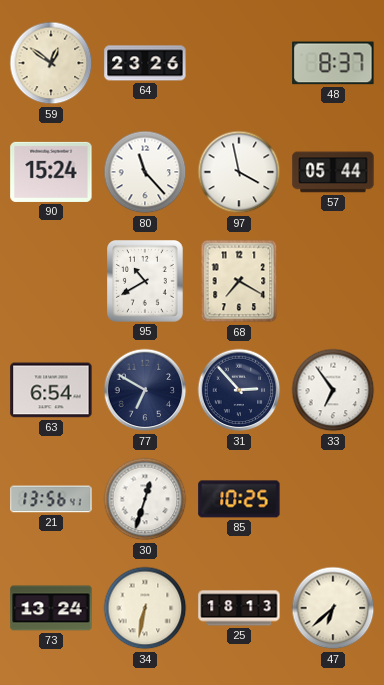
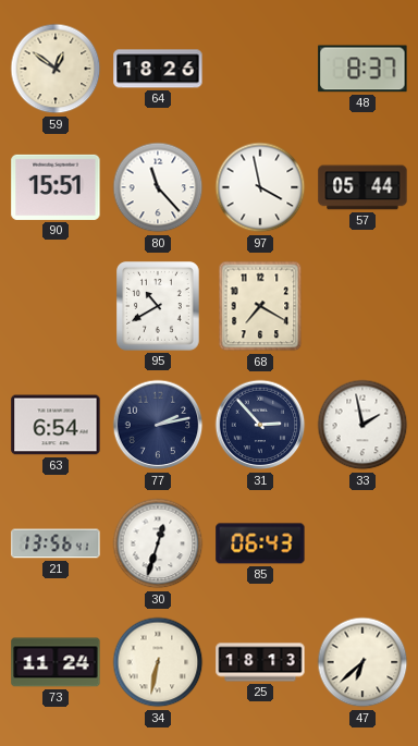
64: 23:26 -> 18:26 (158, 69)
90: 15:24 -> 15:51 (56, 187)
77: 6:50 -> 2:13 (158, 425)
33: 6:54 -> 1:58 (362, 425)
85: 10:25 -> 06:43 (260, 543)
73: 13:24 -> 11:24 (56, 662)
